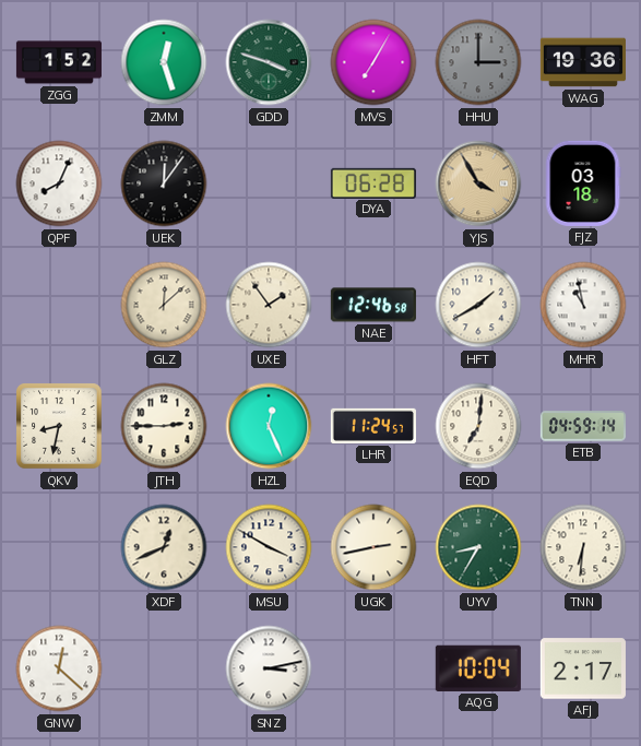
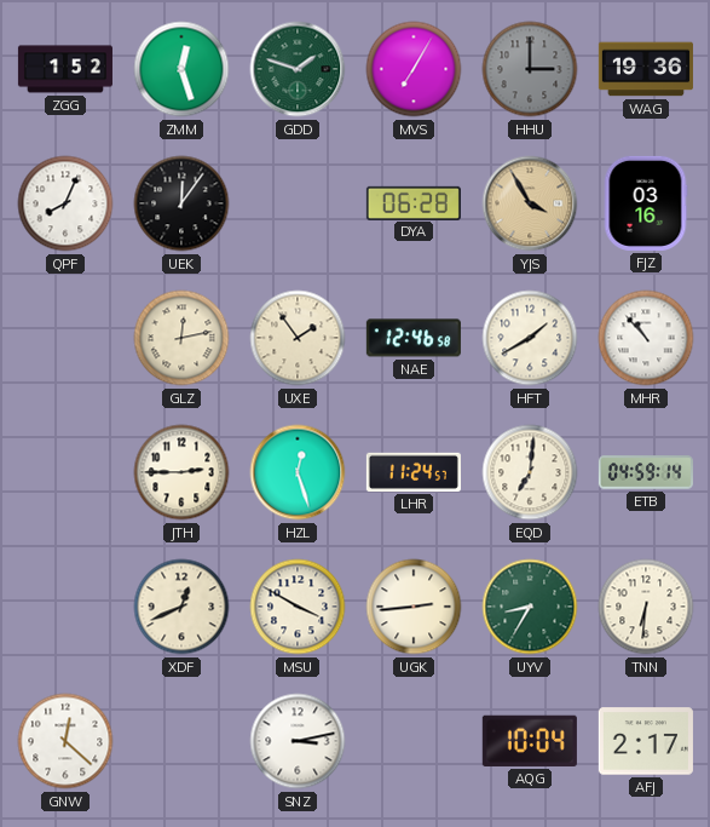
GDD: 3:48 -> 1:48 (298, 69)
FJZ: 03:18 -> 03:16 (646, 203)
GLZ: 12:08 -> 12:13 (181, 338)
MHR: 10:58 -> 10:53 (646, 338)
QKV: 8:32 -> none (59, 426)
HZL: 12:26 -> 12:27 (298, 472)
UGK: 2:43 -> 2:44 (414, 607)
